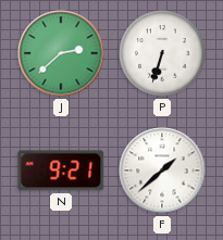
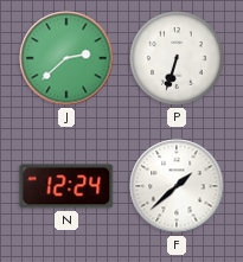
N: 9:21 -> 12:24 (66, 186)
